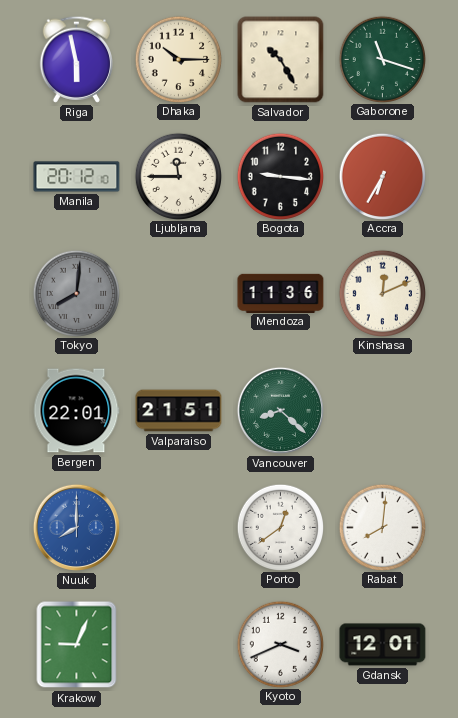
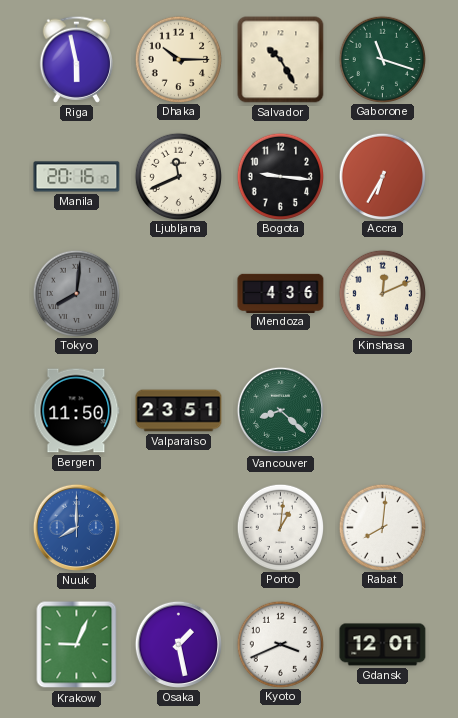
Manila: 20:12 -> 20:16 (77, 177)
Ljubljana: 11:45 -> 11:41 (178, 176)
Mendoza: 11:36 -> 4:36 (281, 293)
Bergen: 22:01 -> 11:50 (77, 411)
Valparaiso: 21:51 -> 23:51 (179, 411)
Porto: 12:39 -> 1:01 (280, 527)
Osaka: none -> 1:28 (178, 644)
